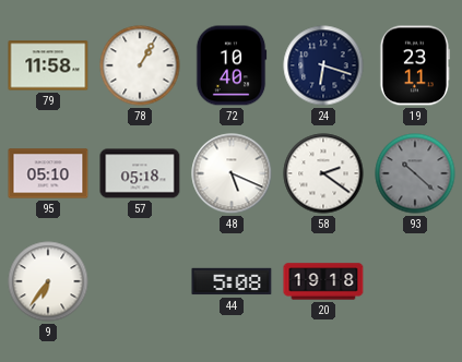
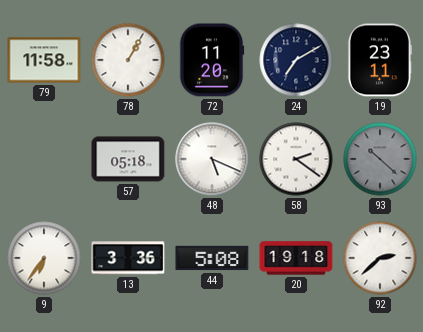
72: 10:40 -> 11:20 (212, 60)
24: 6:18 -> 7:10 (296, 60)
95: 05:10 -> none (48, 173)
13: none -> 3:36 (128, 258)
92: none -> 2:38 (380, 258)
